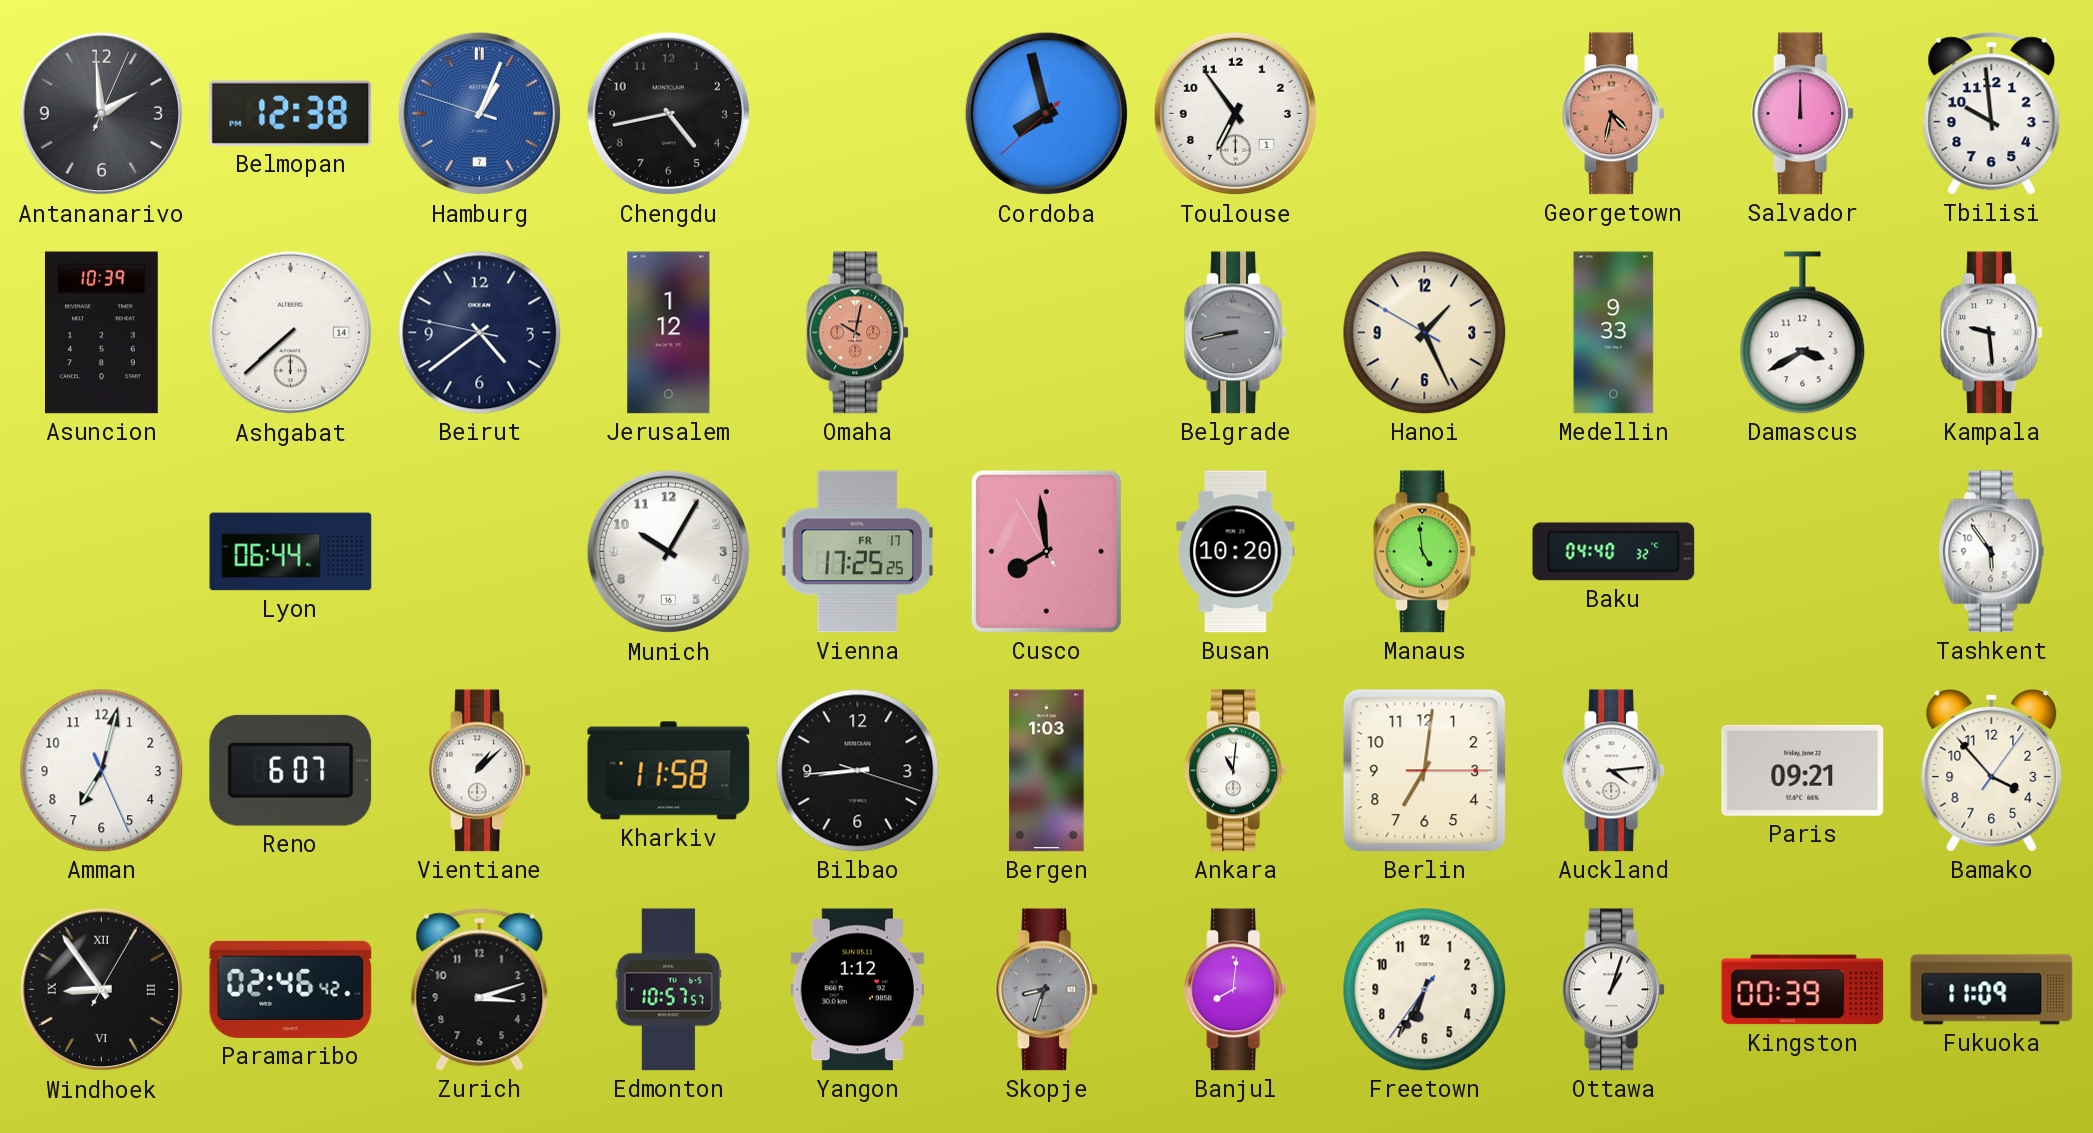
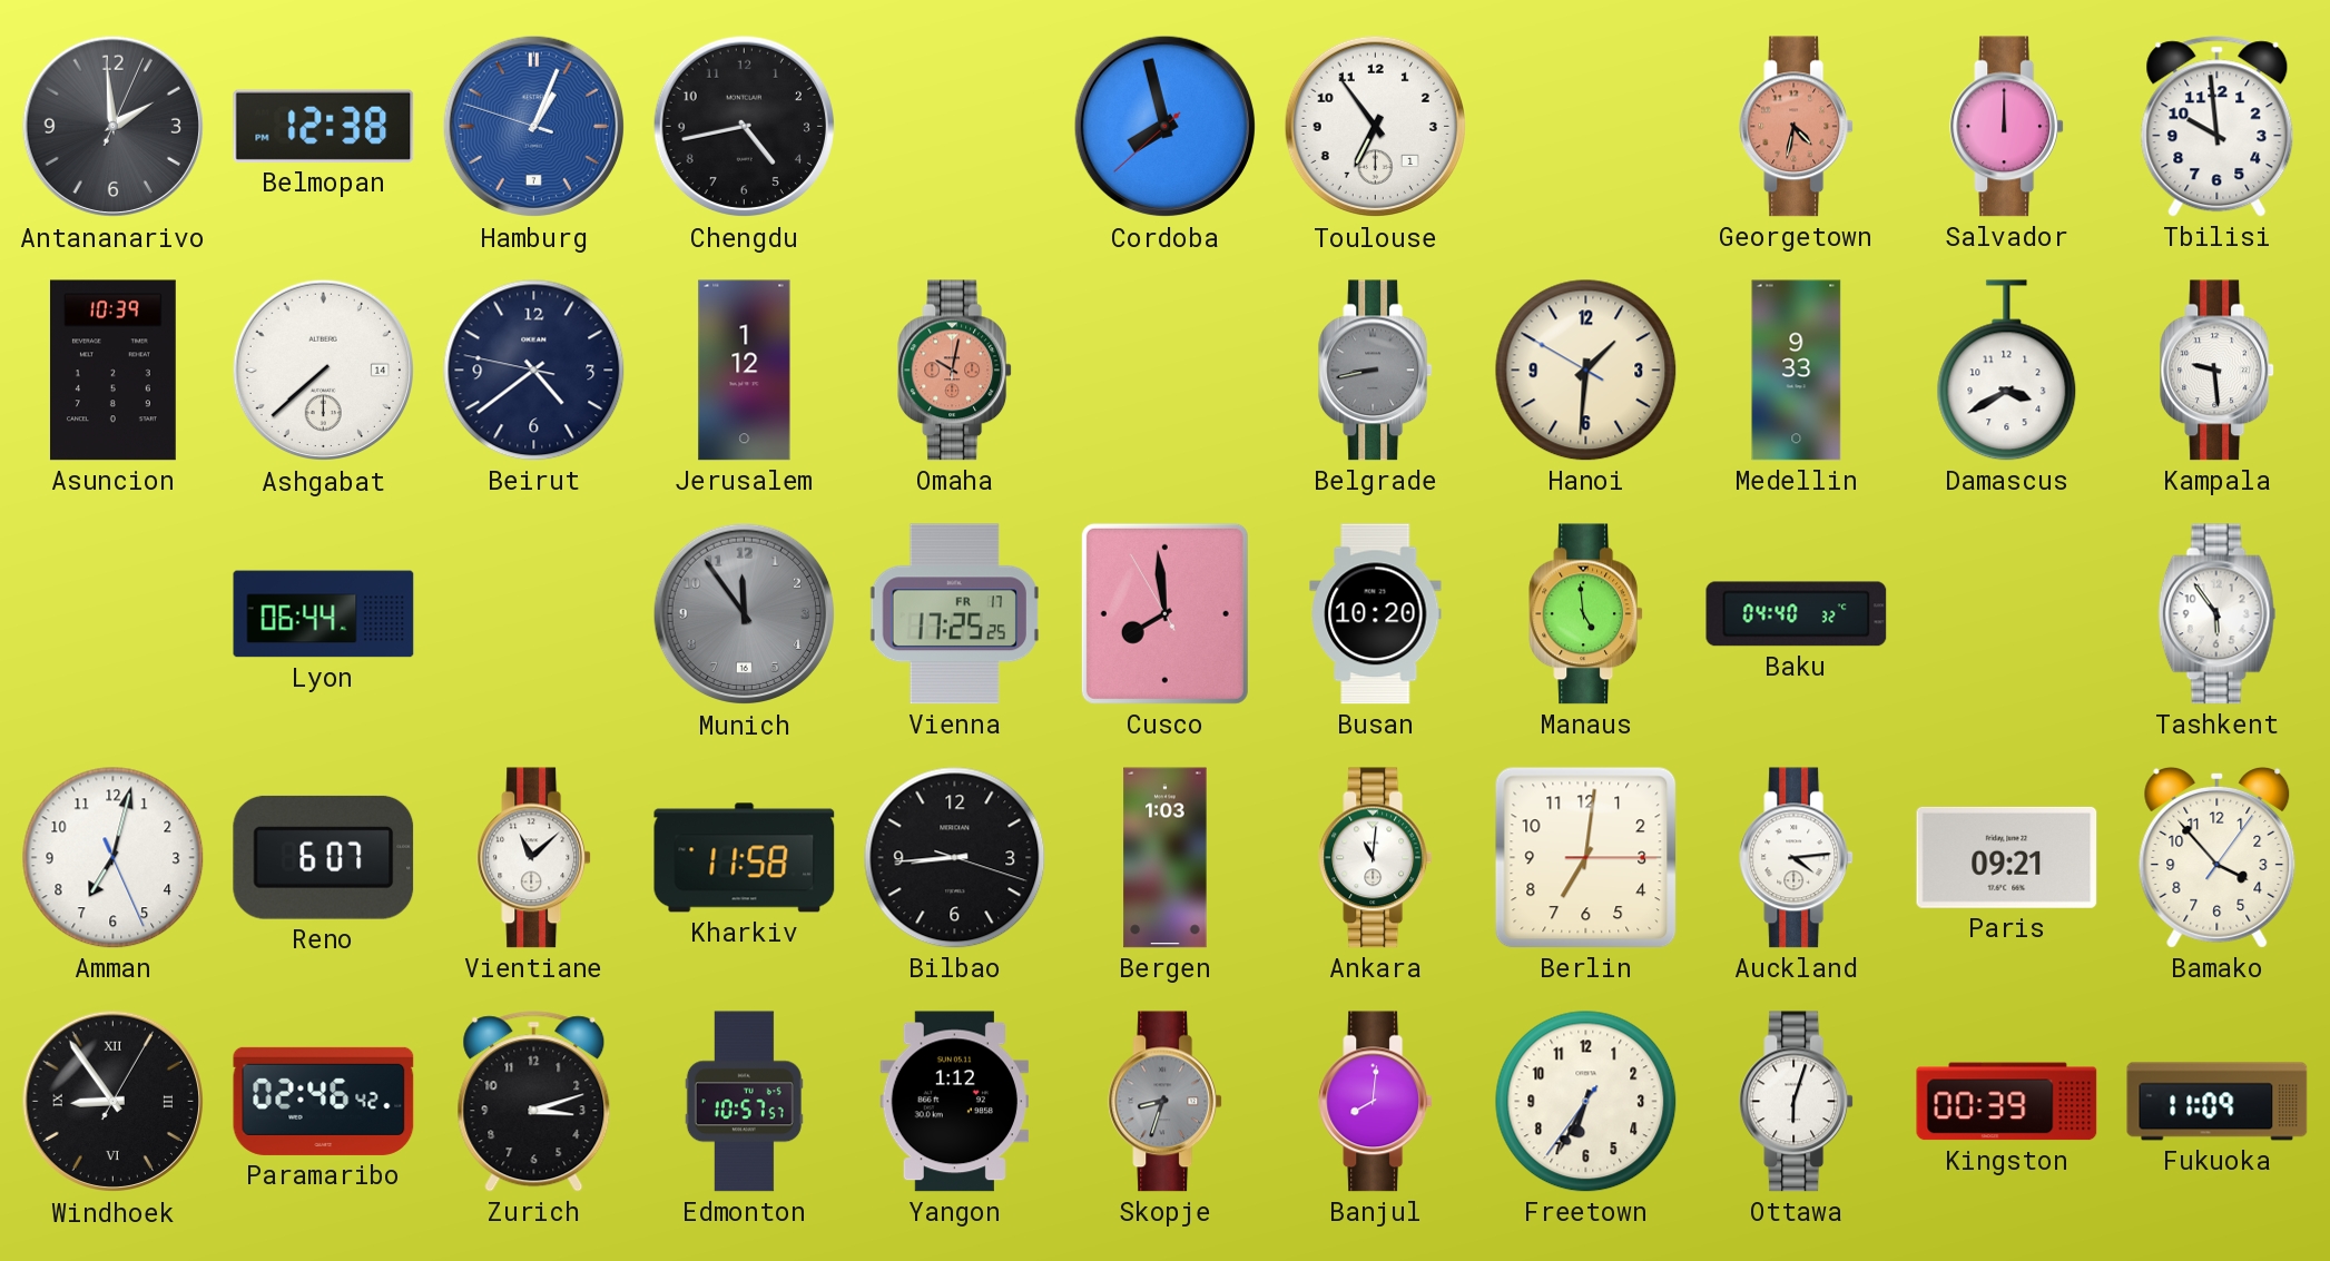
Hanoi: 1:25 -> 1:30 (1586, 371)
Munich: 10:05 -> 11:54 (745, 614)
Munich dial: white -> grey (745, 614)
Vientiane: 1:08 -> 11:08 (534, 858)
Ottawa: 1:03 -> 6:03 (1797, 1102)
